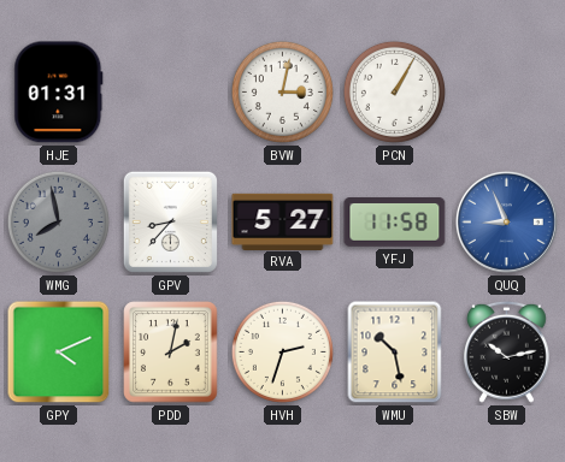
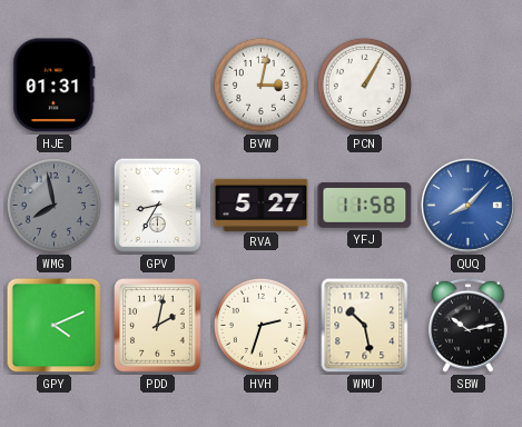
GPV: 8:37 -> 8:35 (157, 205)
QUQ: 8:56 -> 8:07 (467, 205)
